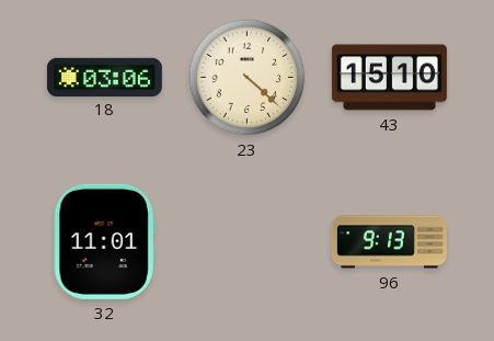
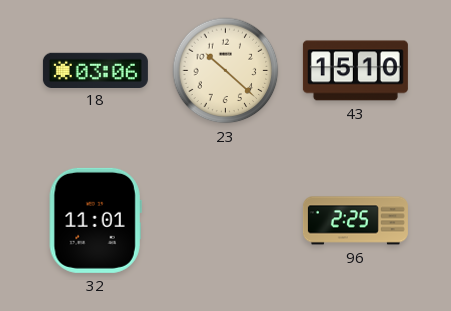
23: 4:22 -> 10:22 (226, 71)
96: 9:13 -> 2:25 (355, 221)
